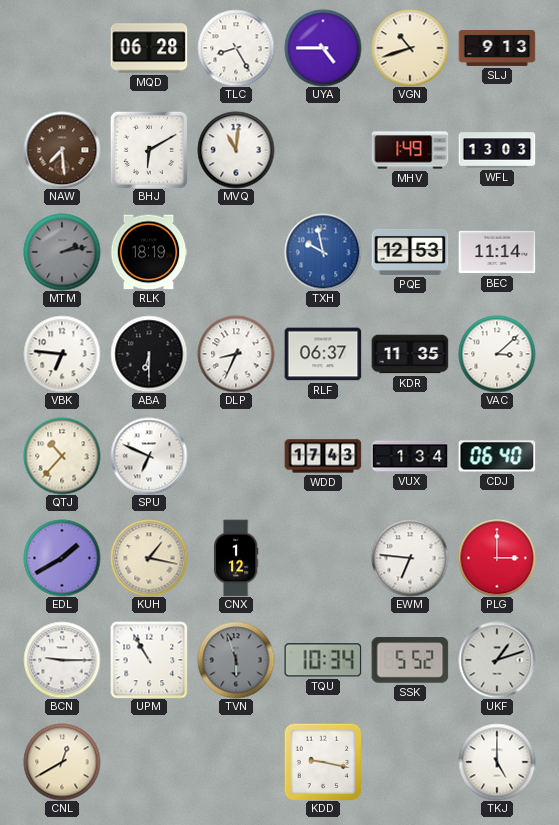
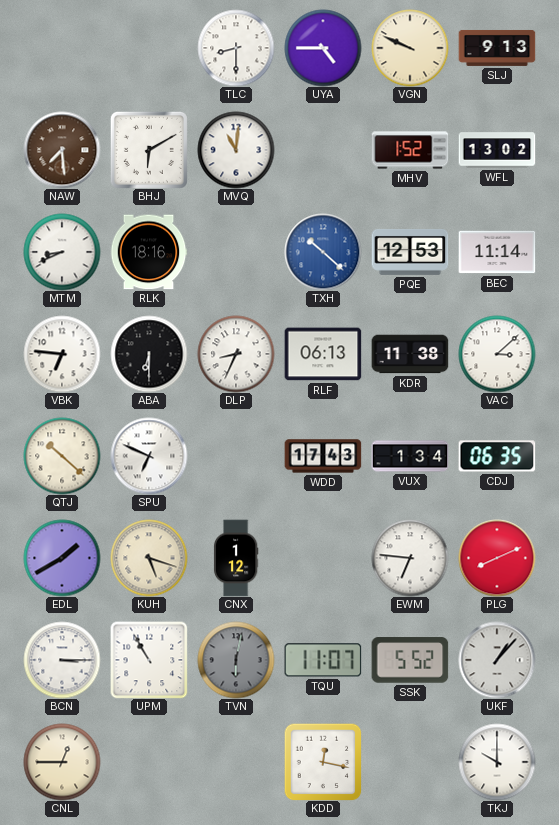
MQD: 06:28 -> none (149, 48)
TLC: 8:25 -> 8:30 (236, 48)
VGN: 10:42 -> 9:49 (410, 48)
MHV: 1:49 -> 1:52 (410, 150)
WFL: 13:03 -> 13:02 (497, 150)
MTM: 2:13 -> 8:41 (62, 252)
MTM dial: grey -> white (62, 252)
RLK: 18:19 -> 18:16 (149, 252)
TXH: 9:58 -> 10:22 (323, 252)
RLF: 06:37 -> 06:13 (323, 354)
KDR: 11:35 -> 11:38 (410, 354)
QTJ: 10:37 -> 10:22 (62, 456)
CDJ: 06:40 -> 06:35 (497, 456)
KUH: 1:17 -> 5:18 (149, 558)
PLG: 3:00 -> 8:11 (497, 558)
BCN: 9:15 -> 3:15 (62, 660)
TVN: 5:57 -> 6:02 (236, 660)
TQU: 10:34 -> 11:07 (323, 660)
UKF: 1:12 -> 1:07 (497, 660)
CNL: 12:40 -> 12:45 (62, 762)
KDD: 9:17 -> 12:17 (323, 762)
TKJ: 5:00 -> 10:00 (497, 762)
